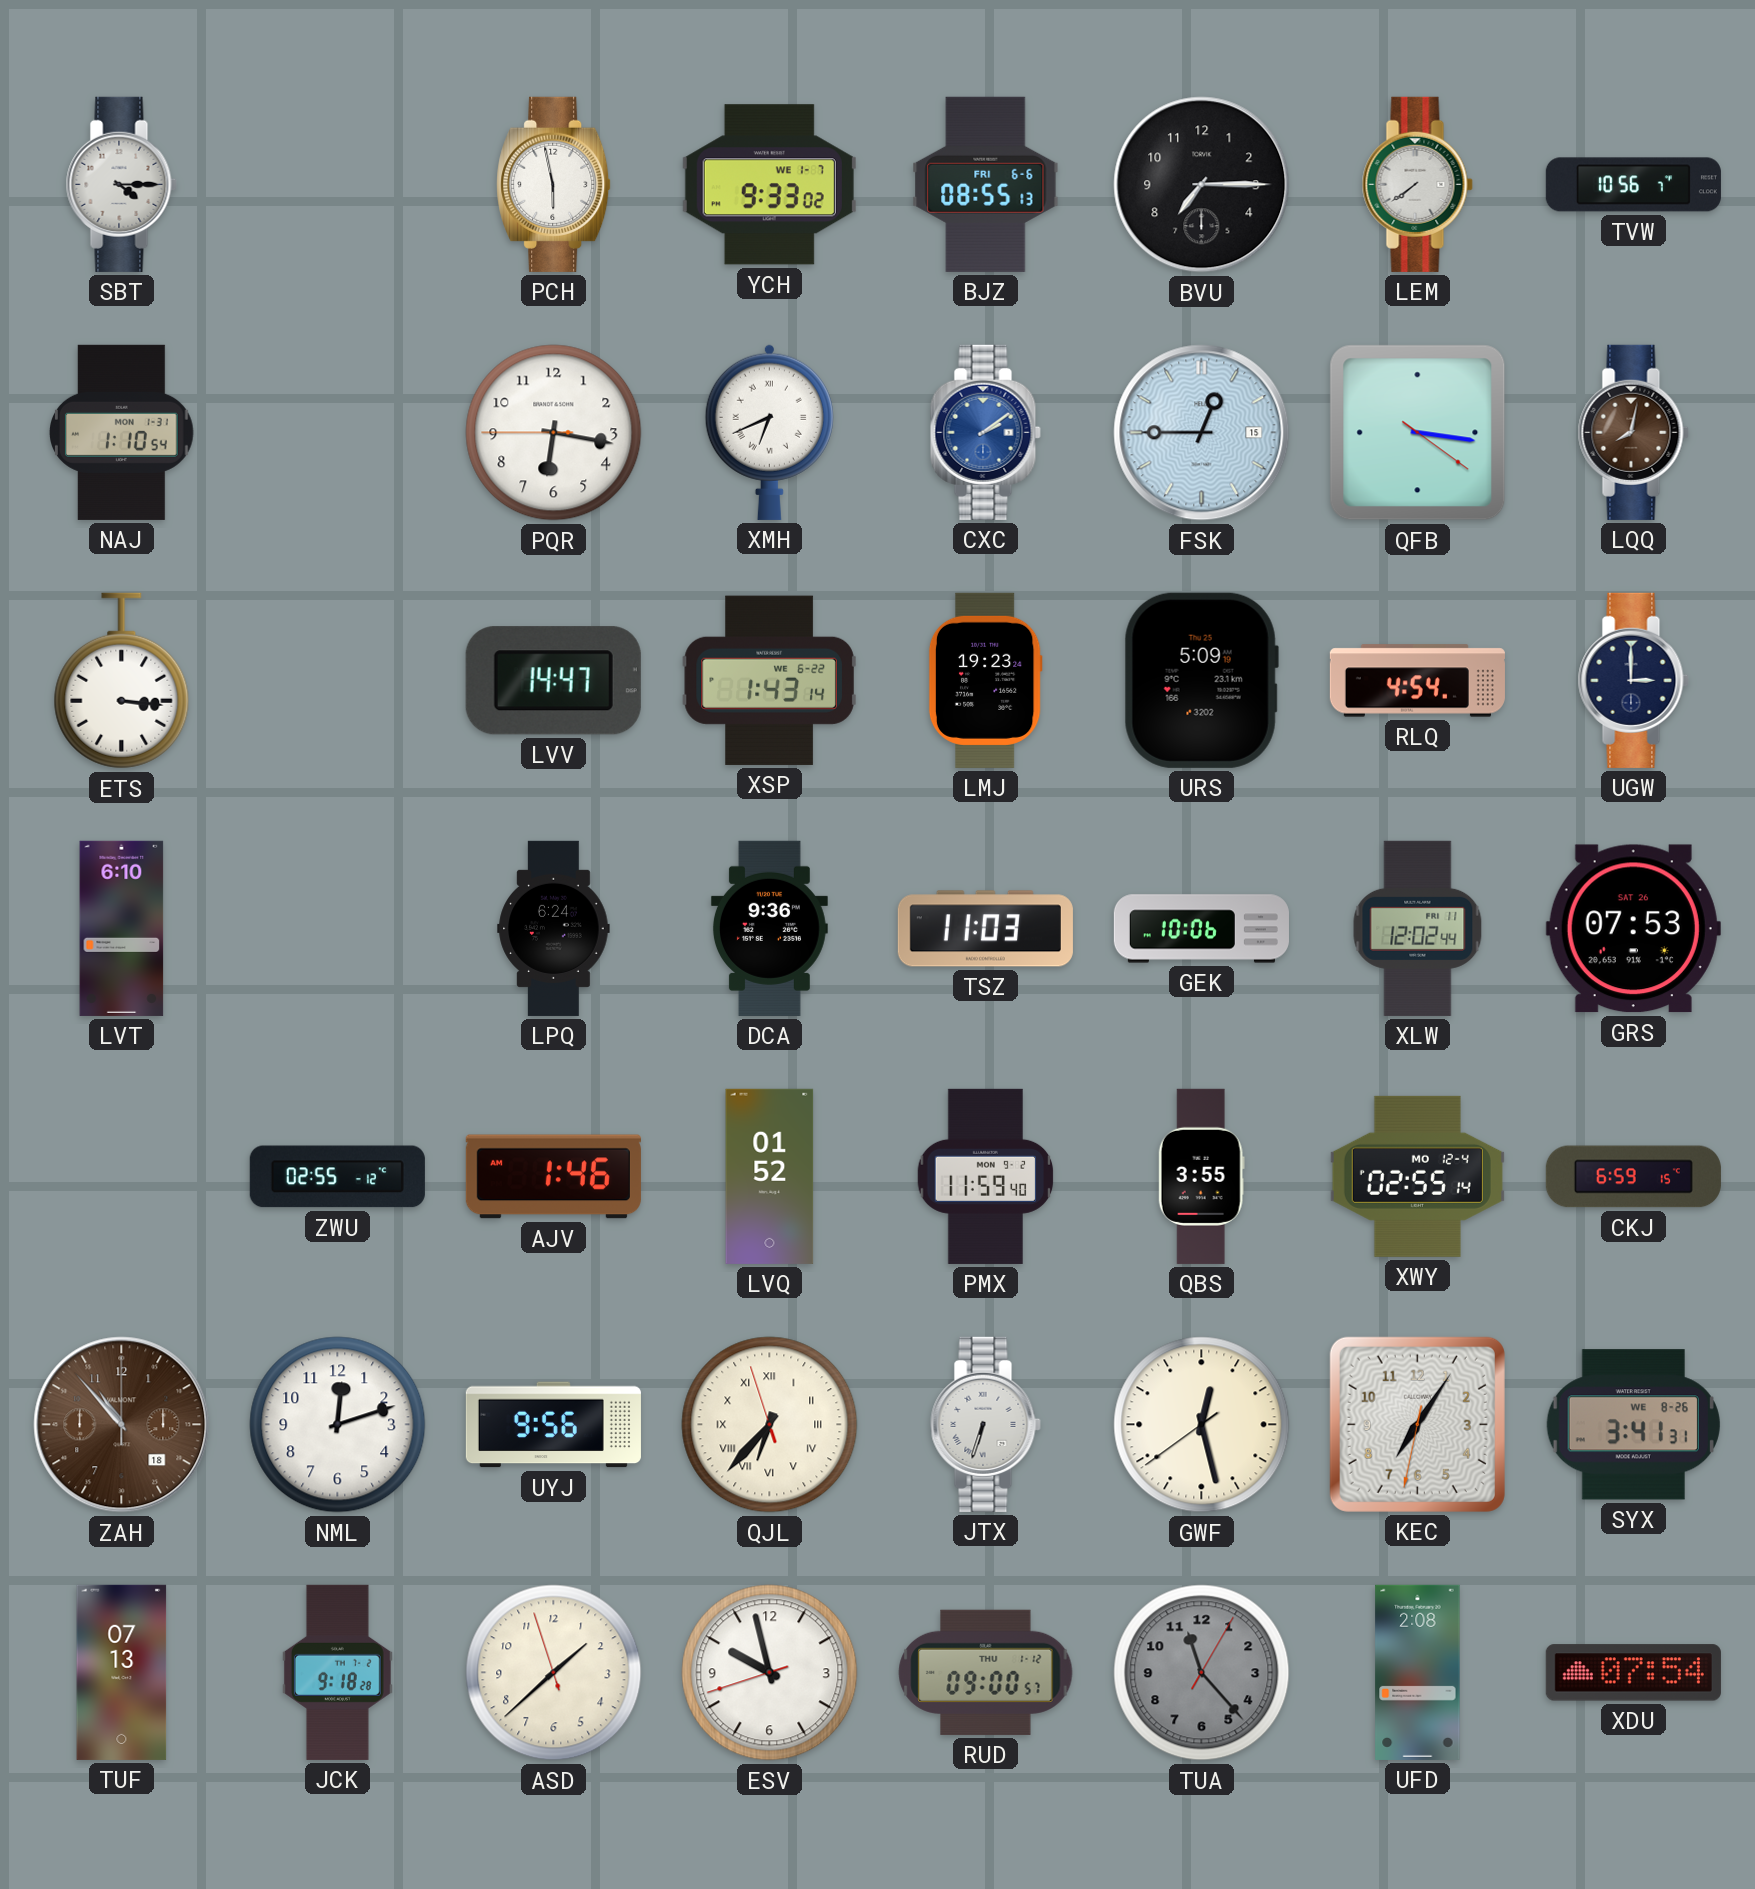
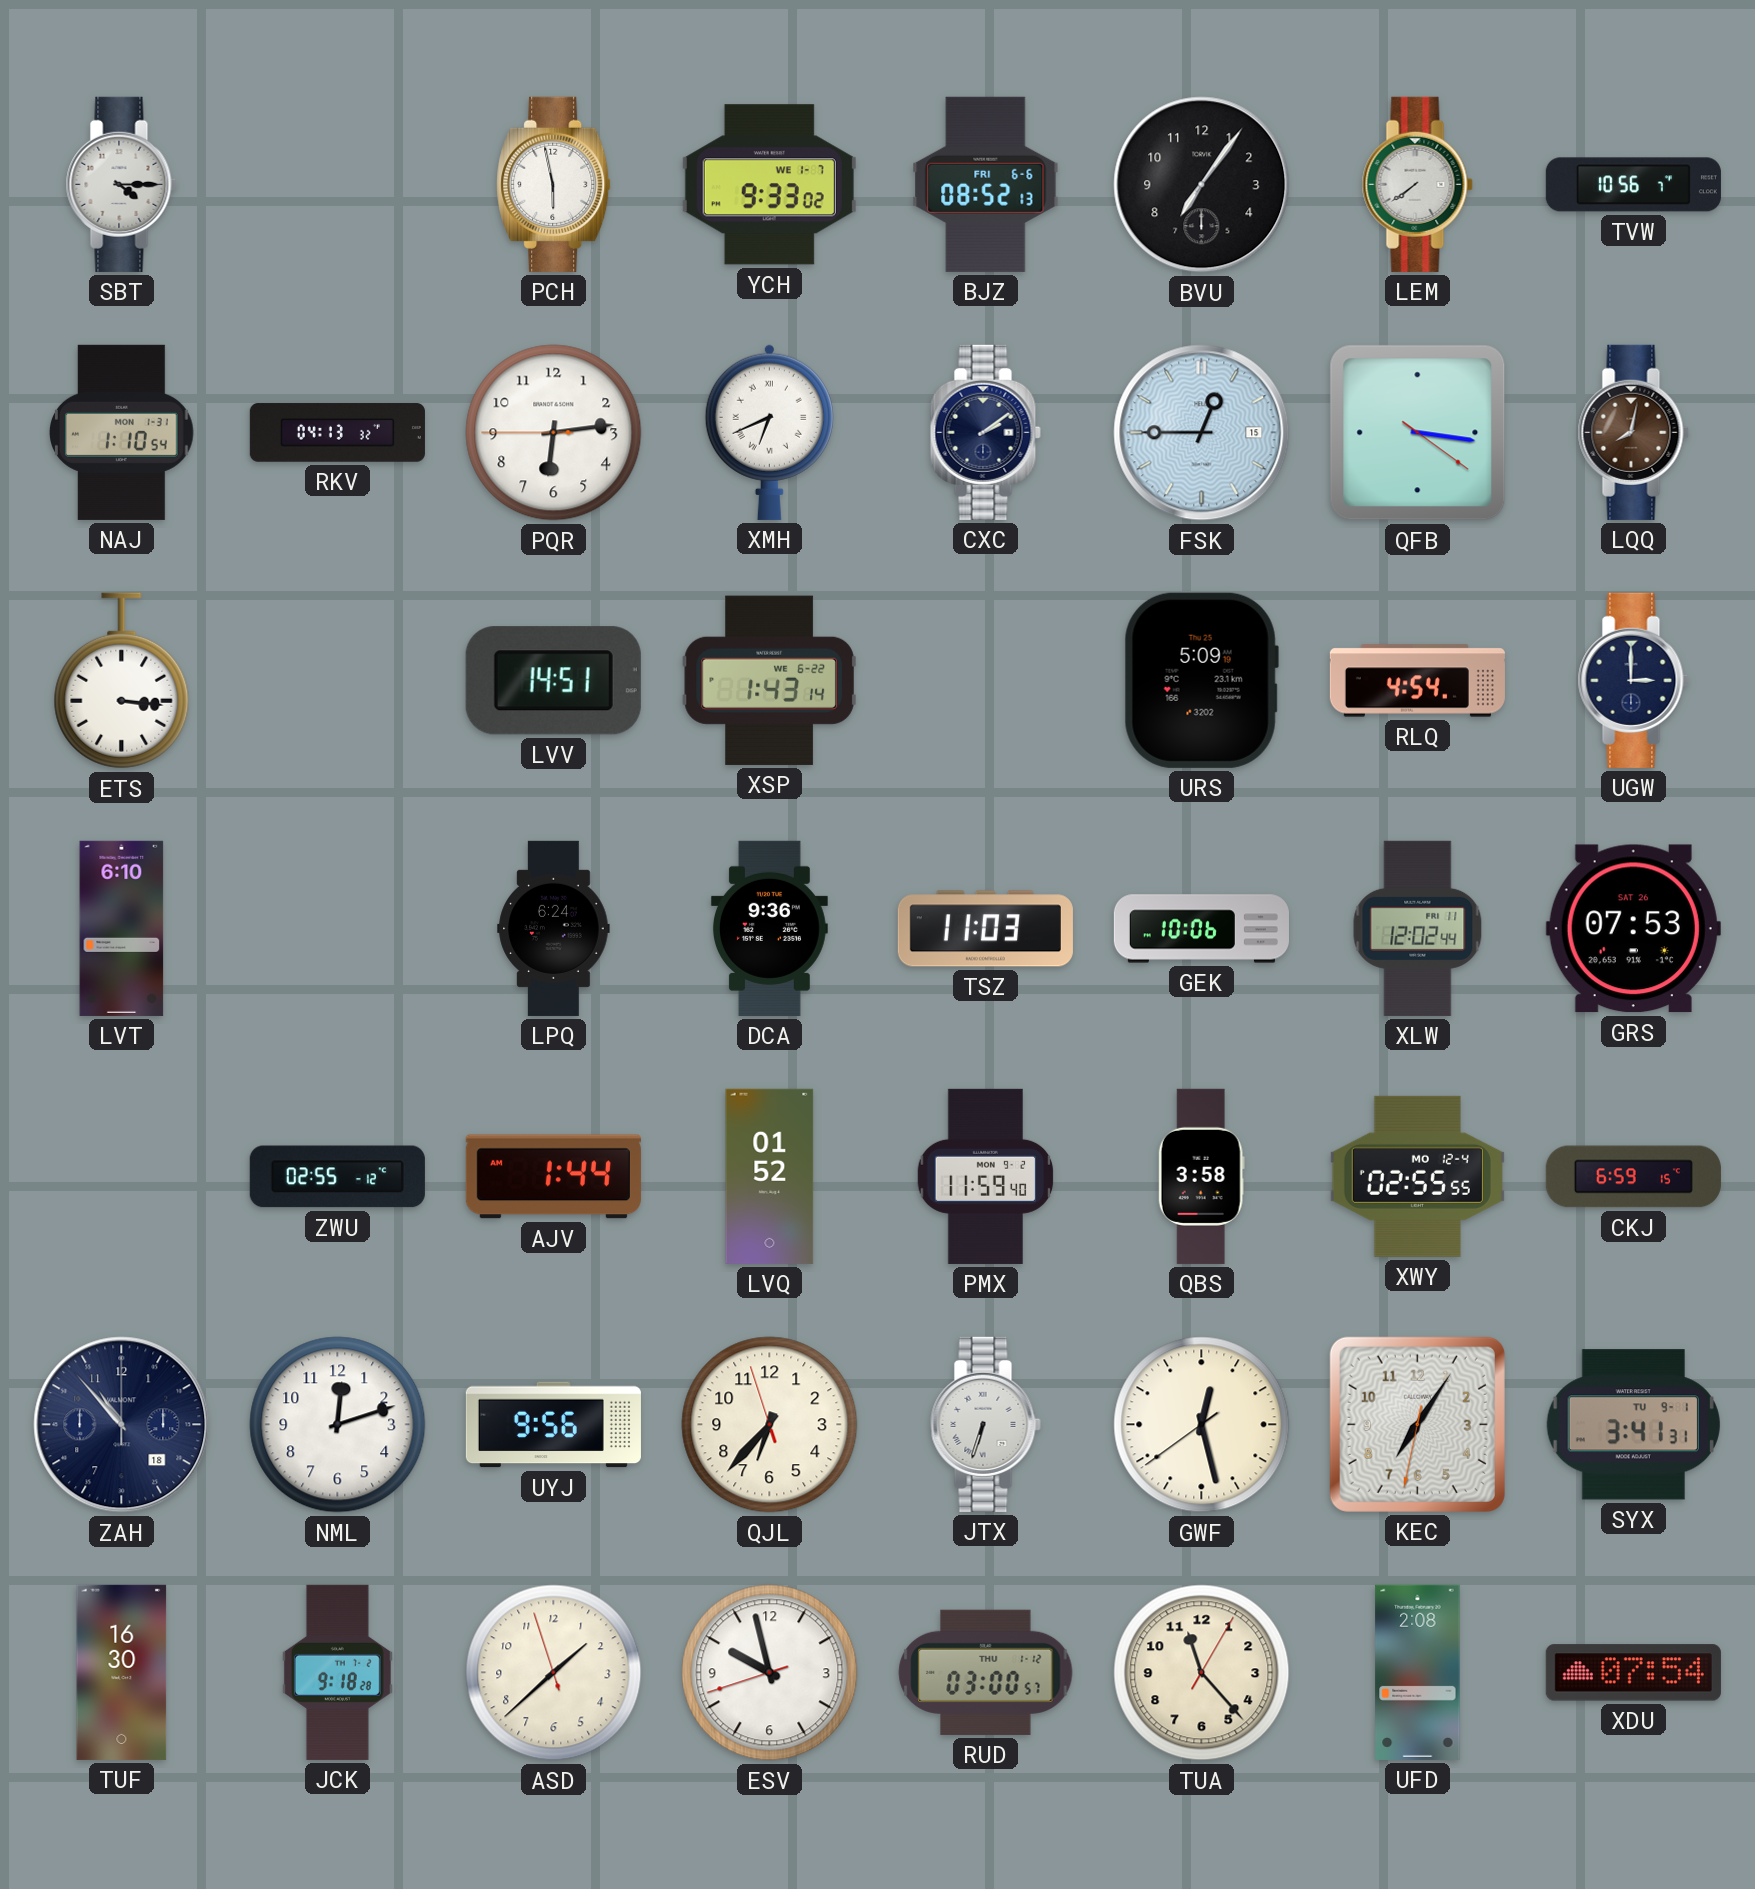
BJZ: 08:55 -> 08:52 (986, 184)
BVU: 7:15 -> 7:06 (1202, 185)
RKV: none -> 04:13 (337, 433)
PQR: 6:16 -> 6:13 (554, 433)
CXC dial: blue -> navy (985, 432)
LVV: 14:47 -> 14:51 (553, 681)
LMJ: 19:23 -> none (985, 680)
AJV: 1:46 -> 1:44 (553, 1177)
QBS: 3:55 -> 3:58 (1201, 1176)
XWY: 02:55:14 -> 02:55:55 (1417, 1176)
ZAH dial: brown -> navy (122, 1425)
QJL numerals: Roman -> Arabic (770, 1425)
SYX date: WE 8-26 -> TU 9-1 (1633, 1425)
TUF: 07:13 -> 16:30 (122, 1672)
RUD: 09:00 -> 03:00 (986, 1672)
TUA dial: grey -> cream (1202, 1673)
